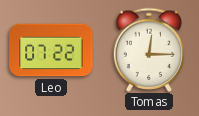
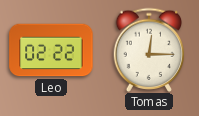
Leo: 07:22 -> 02:22 (51, 50)
